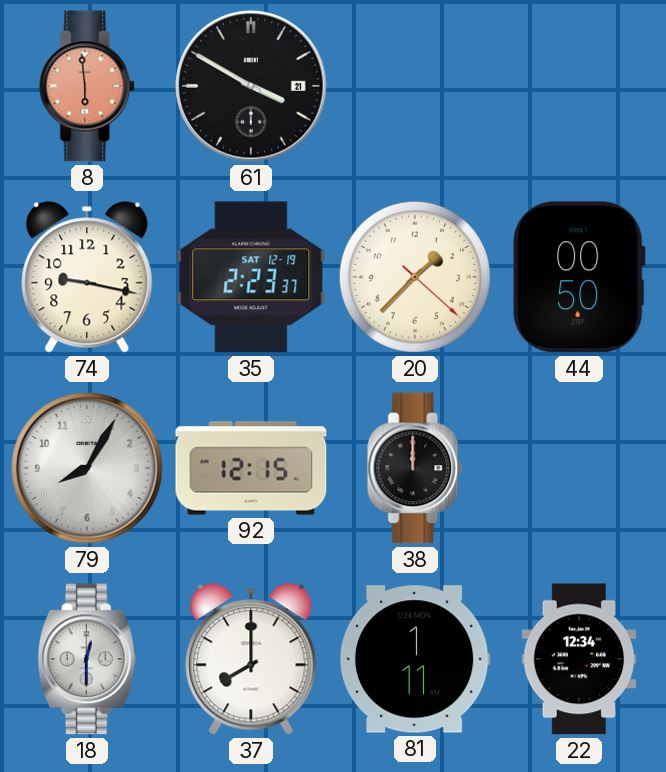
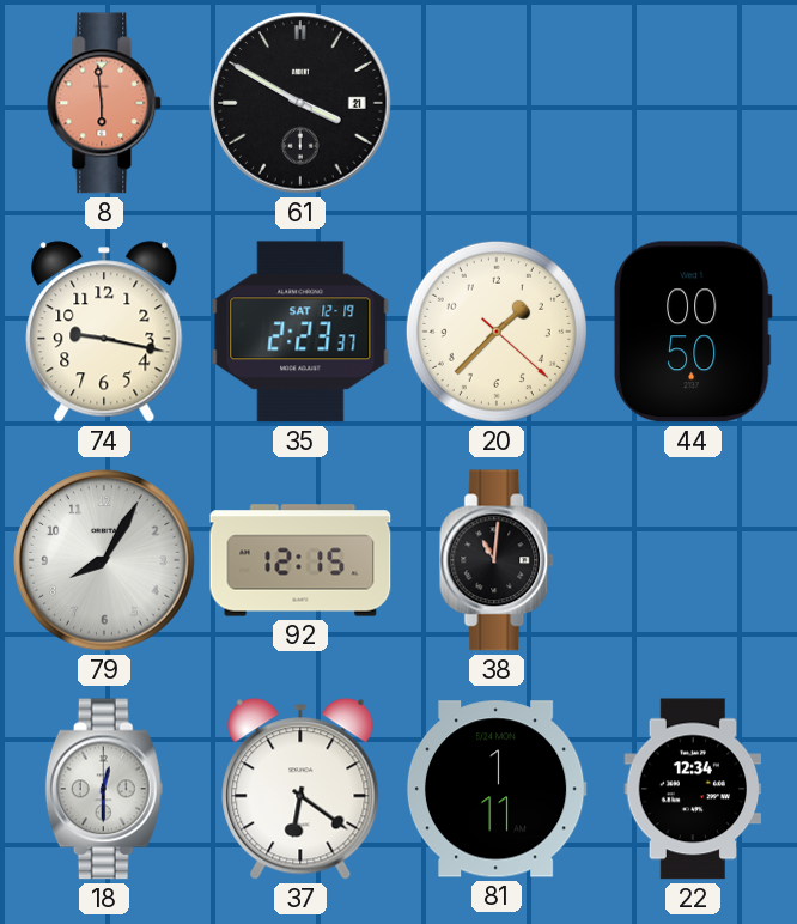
38: 12:00 -> 11:01 (498, 560)
37: 8:00 -> 6:21 (300, 789)
